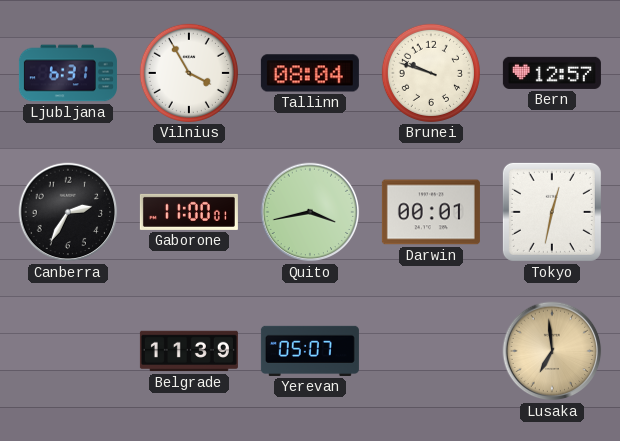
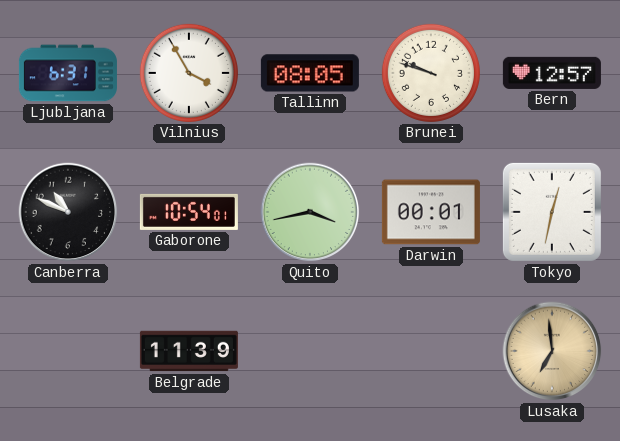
Tallinn: 08:04 -> 08:05 (310, 73)
Canberra: 2:35 -> 10:49 (68, 212)
Gaborone: 11:00 -> 10:54 (189, 212)
Yerevan: 05:07 -> none (310, 351)
